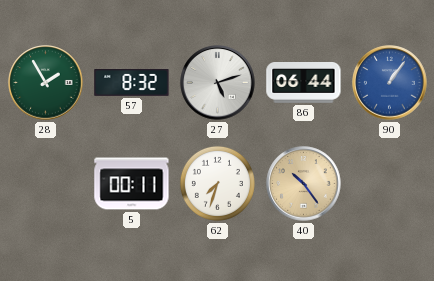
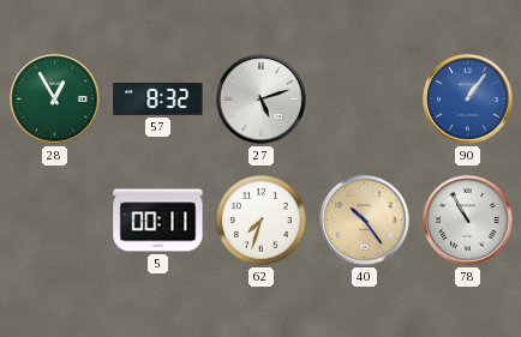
28: 1:55 -> 12:55 (55, 100)
86: 06:44 -> none (304, 83)
78: none -> 10:55 (468, 221)
